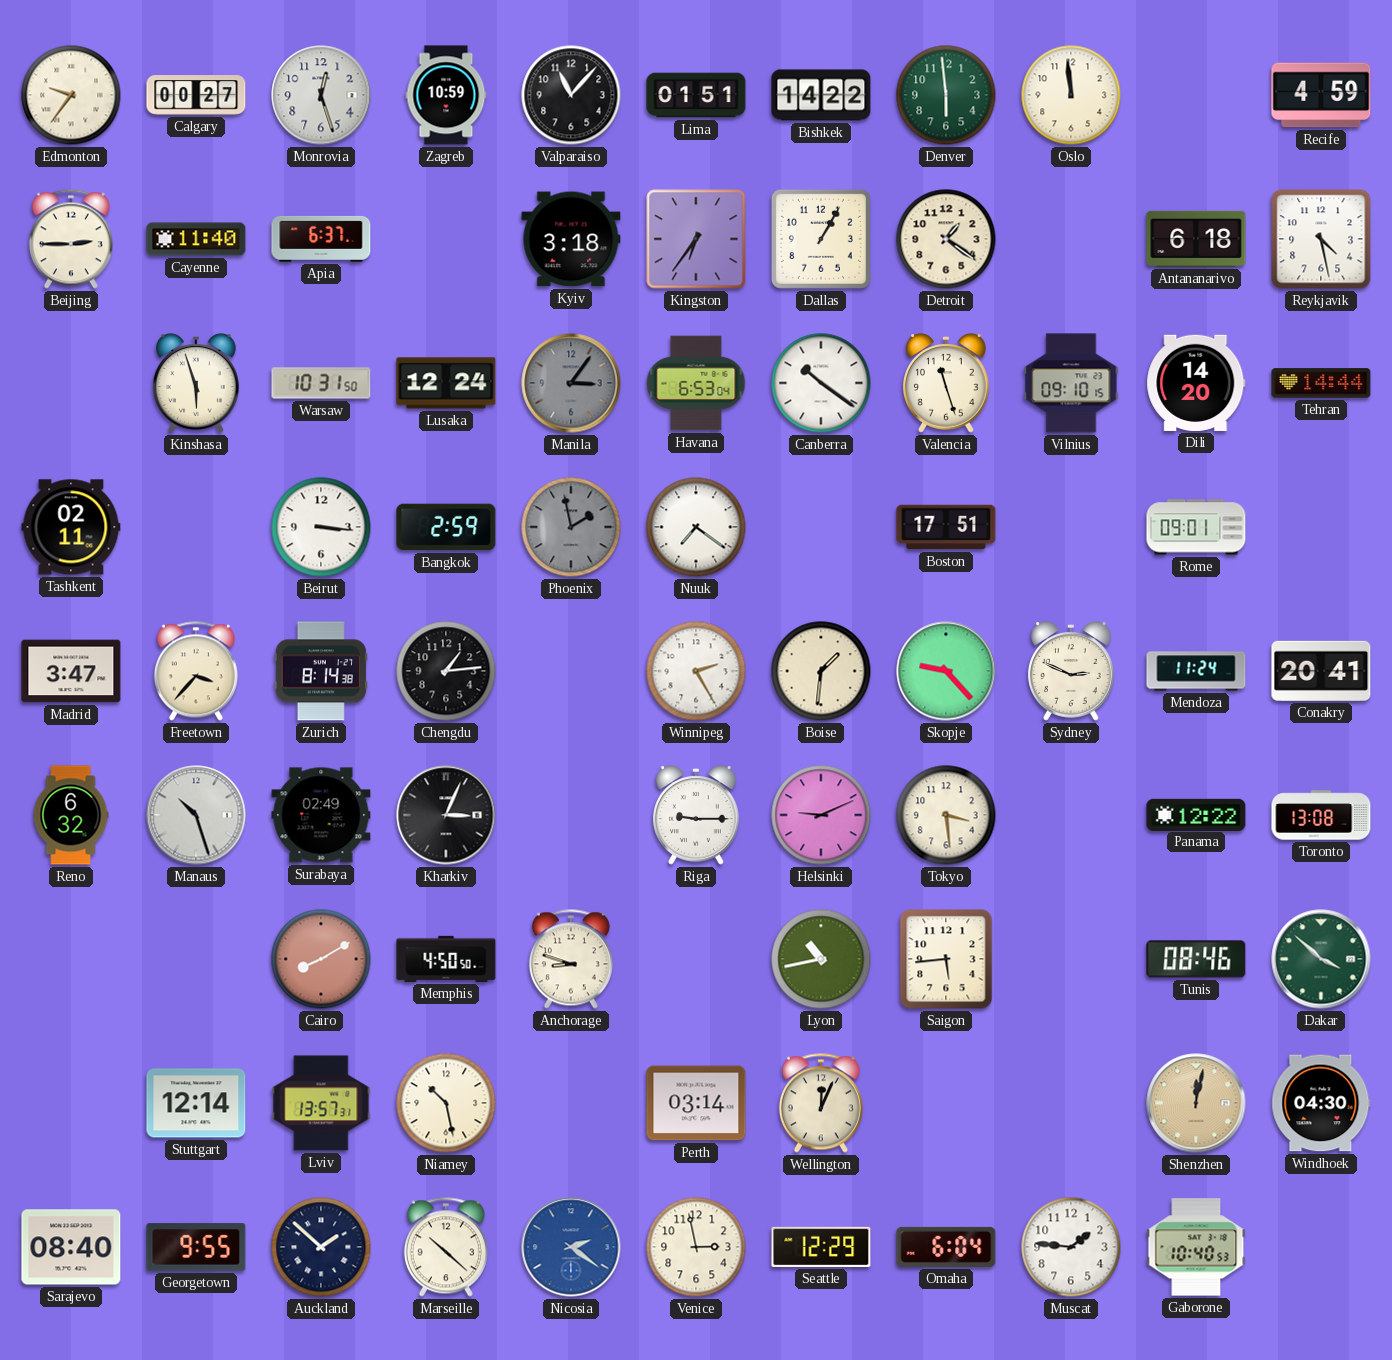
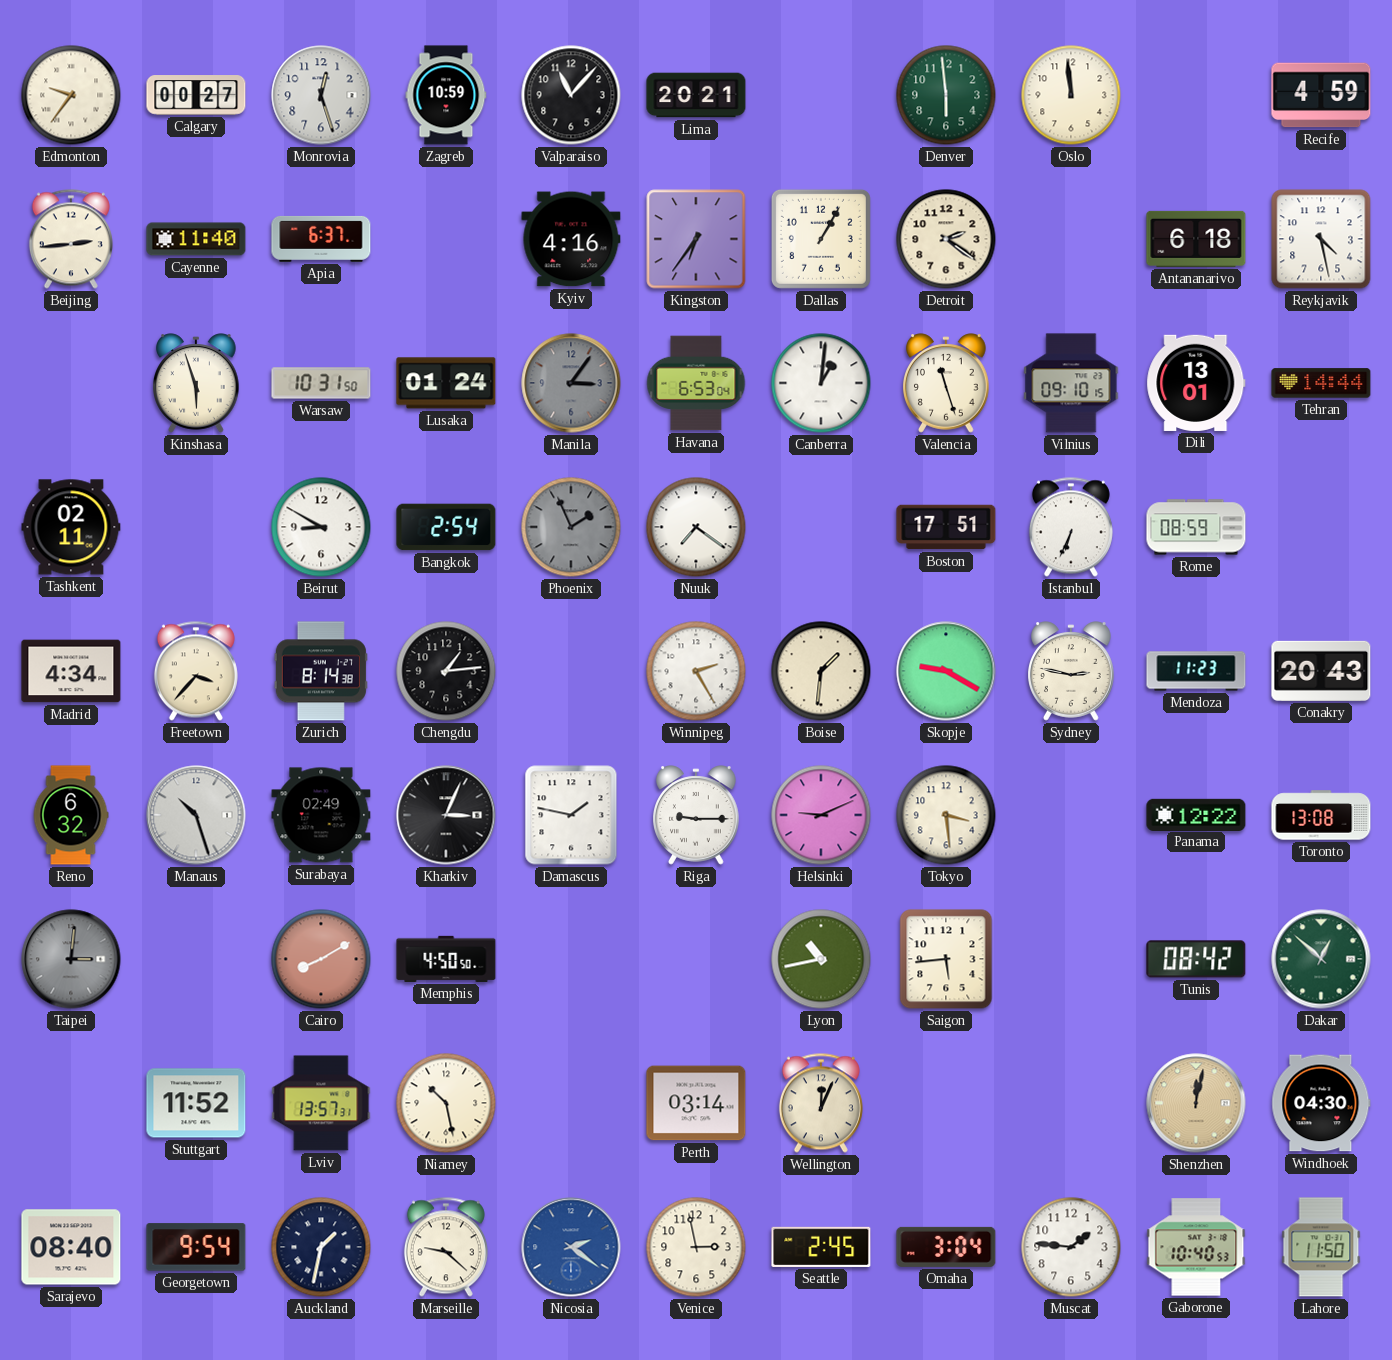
Lima: 01:51 -> 20:21 (696, 95)
Bishkek: 14:22 -> none (821, 95)
Beijing: 2:45 -> 2:44 (71, 239)
Kyiv: 3:18 -> 4:16 (571, 239)
Detroit: 1:21 -> 2:21 (946, 239)
Lusaka: 12:24 -> 01:24 (446, 383)
Canberra: 10:21 -> 1:01 (821, 383)
Dili: 14:20 -> 13:01 (1196, 383)
Beirut: 3:16 -> 8:50 (321, 527)
Bangkok: 2:59 -> 2:54 (446, 527)
Phoenix: 1:58 -> 1:56 (571, 527)
Istanbul: none -> 6:34 (1071, 527)
Rome: 09:01 -> 08:59 (1196, 527)
Madrid: 3:47 -> 4:34 (71, 671)
Skopje: 9:23 -> 9:20 (946, 671)
Sydney: 2:49 -> 2:47 (1071, 671)
Mendoza: 11:24 -> 11:23 (1196, 671)
Conakry: 20:41 -> 20:43 (1321, 671)
Damascus: none -> 1:47 (571, 815)
Taipei: none -> 3:01 (71, 959)
Anchorage: 8:48 -> none (571, 959)
Tunis: 08:46 -> 08:42 (1196, 959)
Dakar: 3:52 -> 12:52 (1321, 959)
Stuttgart: 12:14 -> 11:52 (196, 1103)
Georgetown: 9:55 -> 9:54 (196, 1247)
Auckland: 1:52 -> 1:32 (321, 1247)
Marseille: 10:22 -> 9:22 (446, 1247)
Seattle: 12:29 -> 2:45 (821, 1247)
Omaha: 6:04 -> 3:04 (946, 1247)
Lahore: none -> 11:50 (1321, 1247)
